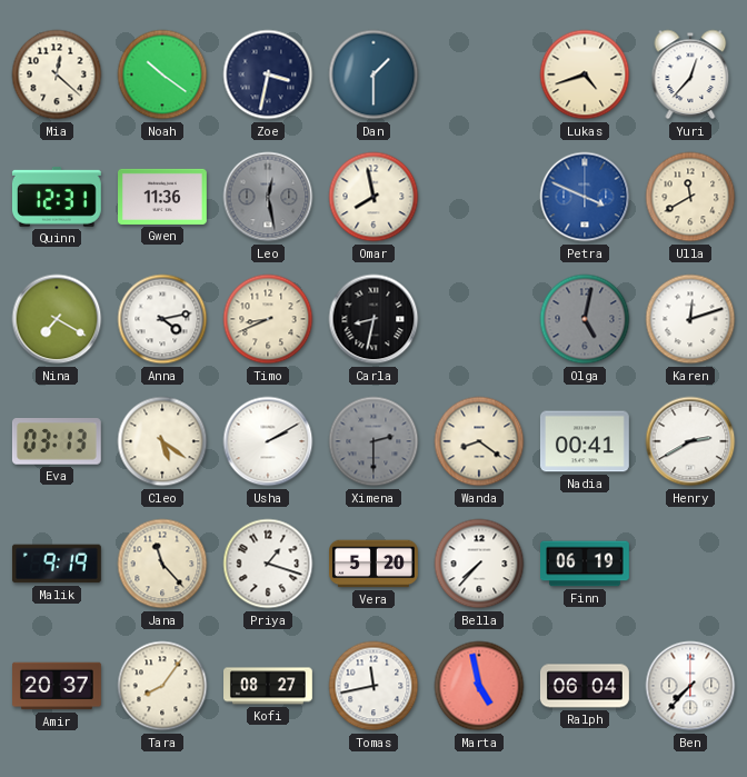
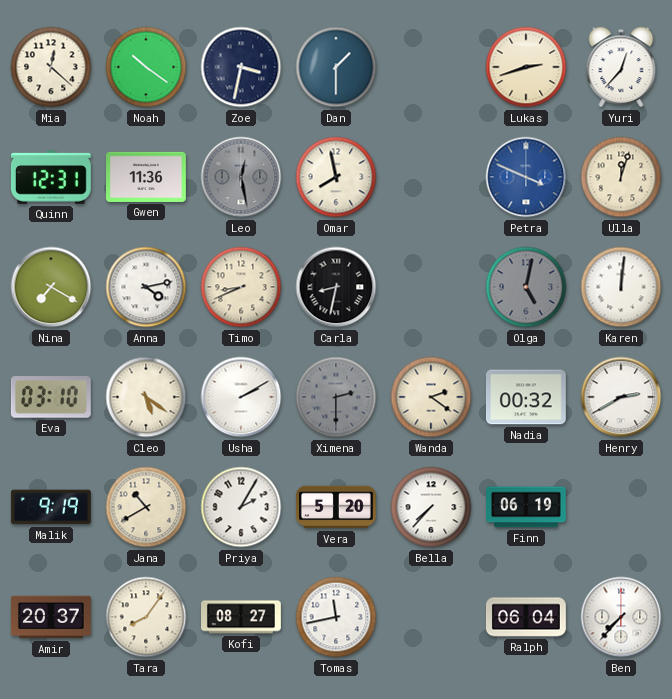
Lukas: 4:42 -> 2:42 (526, 67)
Ulla: 11:40 -> 12:03 (621, 177)
Karen: 12:12 -> 12:01 (621, 287)
Eva: 03:13 -> 03:10 (51, 397)
Wanda: 8:21 -> 2:21 (431, 397)
Nadia: 00:41 -> 00:32 (526, 397)
Jana: 11:23 -> 10:40 (146, 507)
Priya: 1:18 -> 2:05 (241, 507)
Marta: 4:58 -> none (479, 686)
